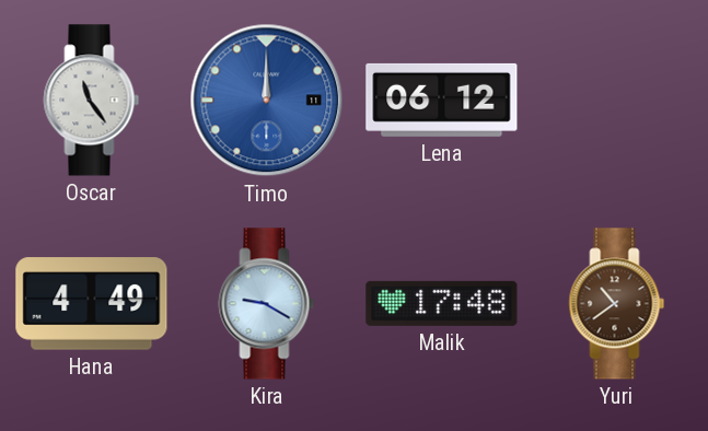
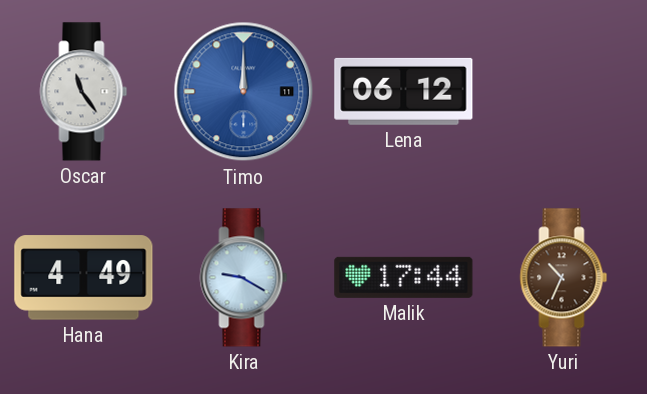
Malik: 17:48 -> 17:44 (404, 277)
Yuri: 10:39 -> 10:34 (564, 278)
